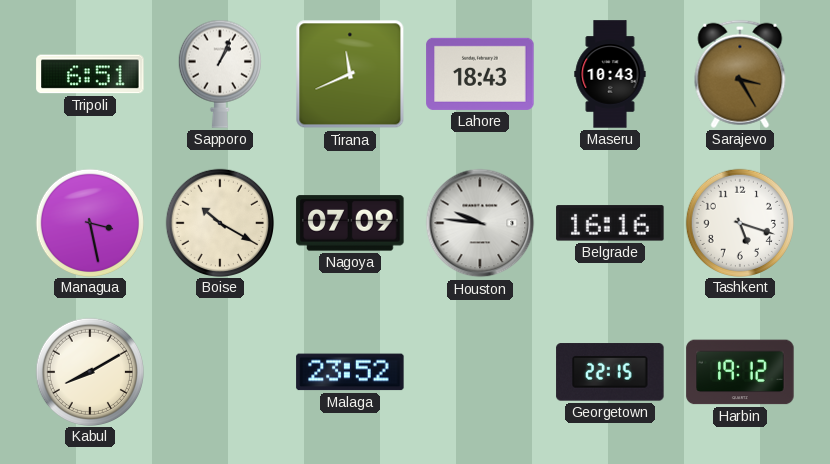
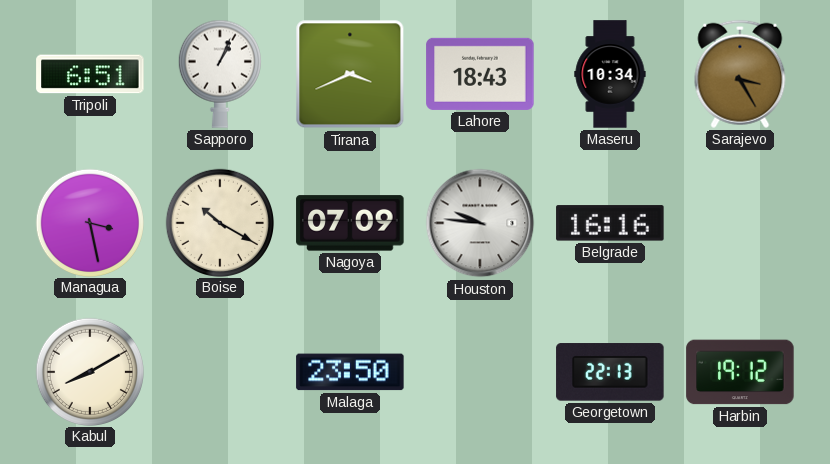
Tirana: 11:41 -> 3:41 (350, 74)
Maseru: 10:43 -> 10:34 (610, 74)
Tashkent: 5:18 -> none (739, 222)
Malaga: 23:52 -> 23:50 (350, 372)
Georgetown: 22:15 -> 22:13 (610, 372)
